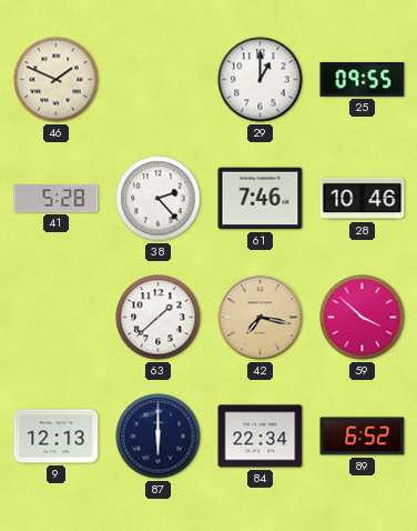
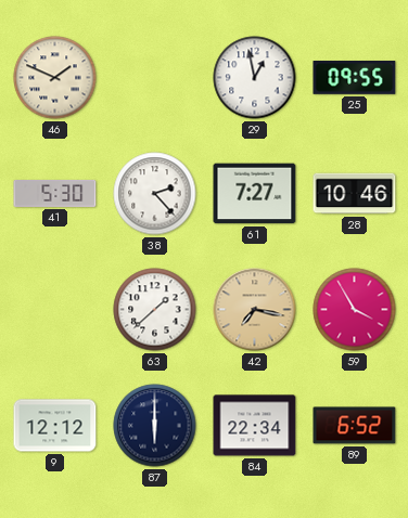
29: 1:00 -> 12:58 (255, 78)
41: 5:28 -> 5:30 (55, 193)
61: 7:46 -> 7:27 (255, 194)
59: 3:52 -> 3:55 (355, 310)
9: 12:13 -> 12:12 (55, 426)
